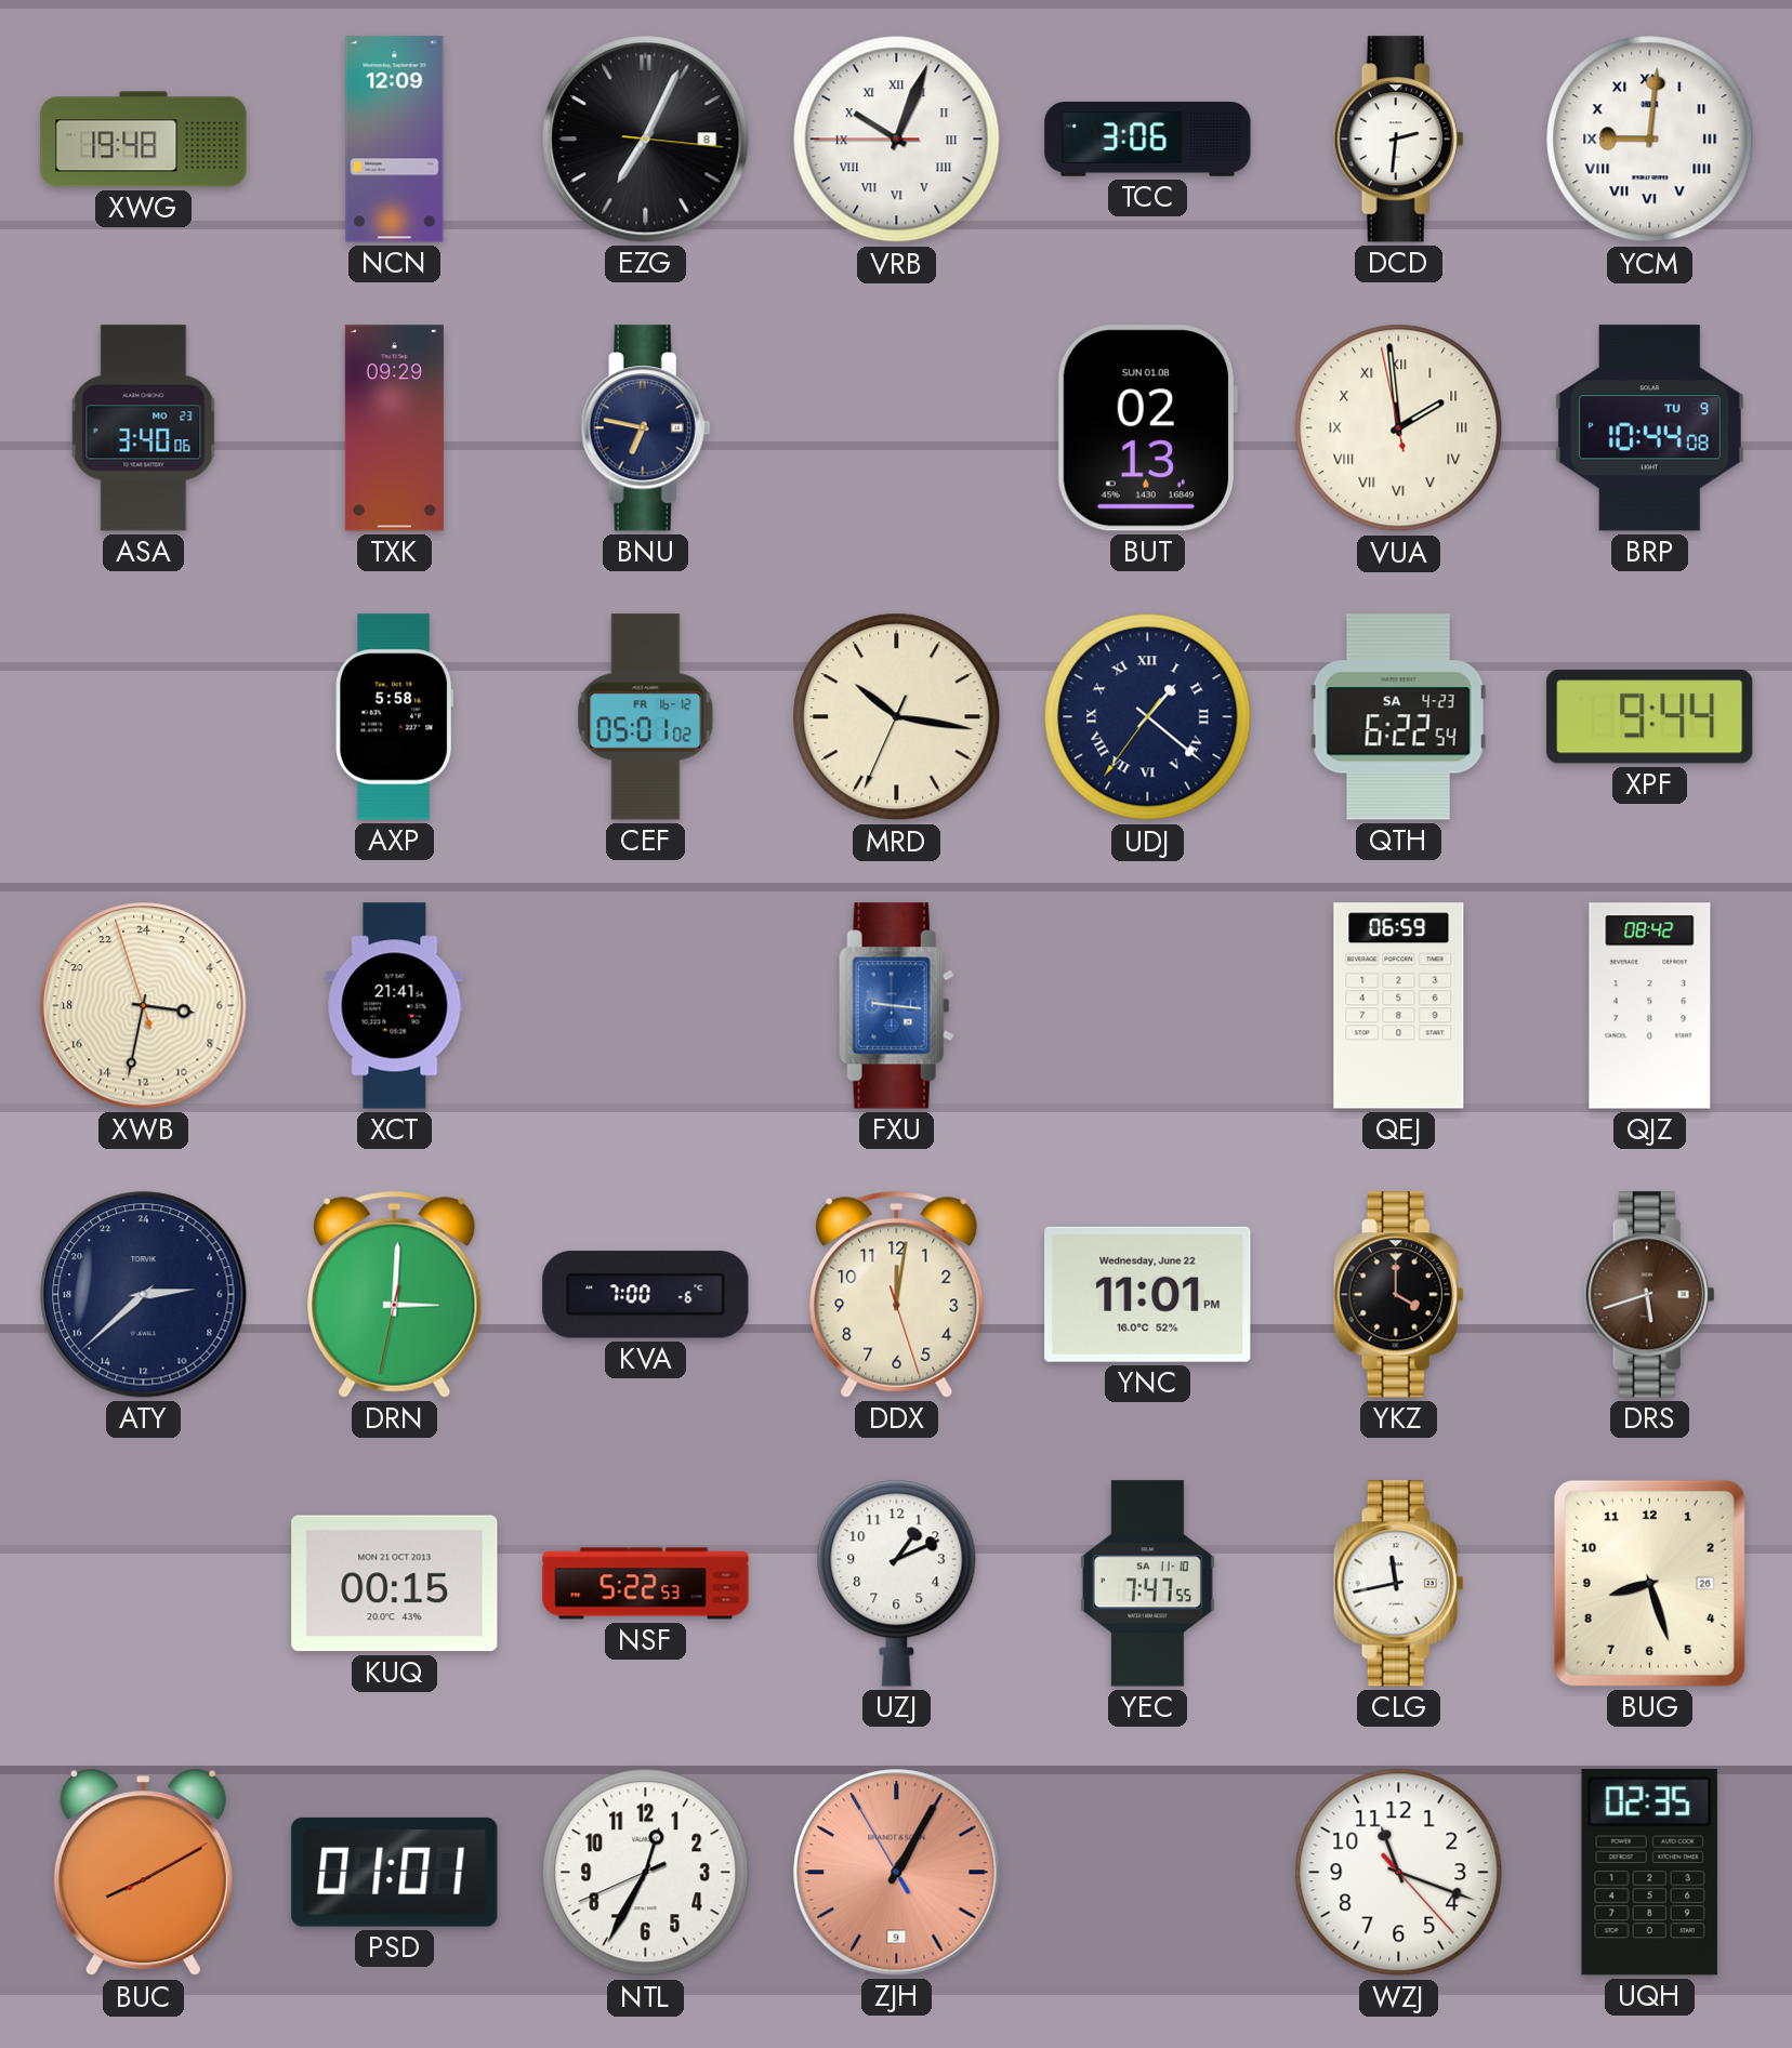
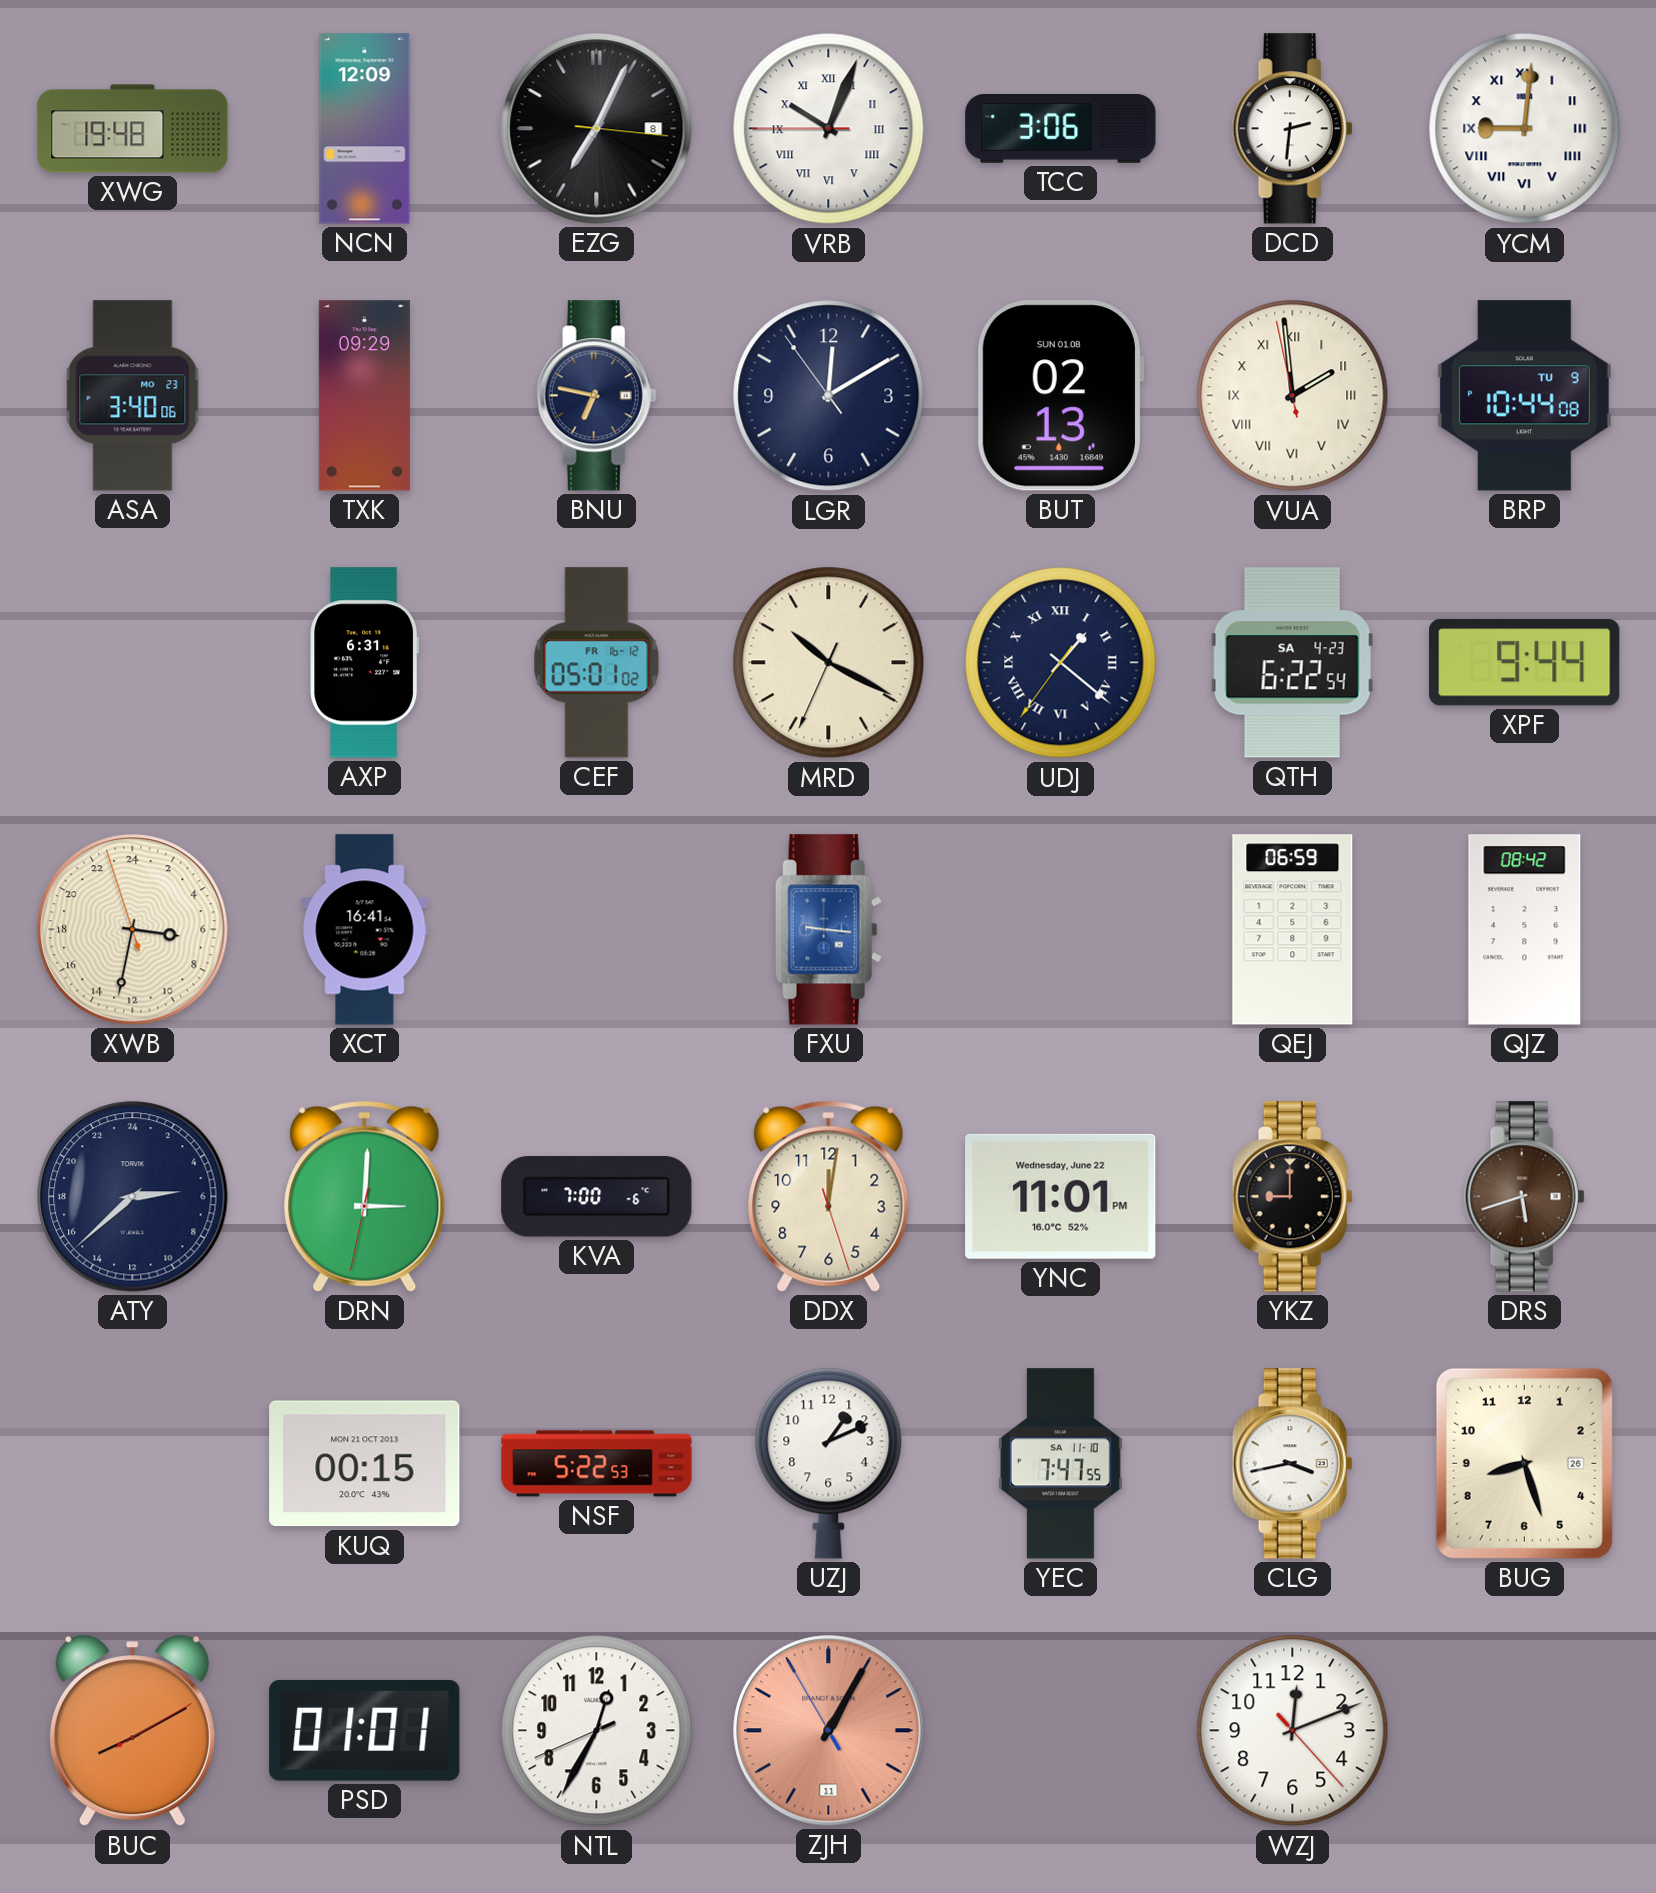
LGR: none -> 12:09 (829, 396)
AXP: 5:58 -> 6:31 (365, 663)
MRD: 10:16 -> 10:19 (829, 663)
XCT: 21:41 -> 16:41 (365, 930)
YKZ: 4:00 -> 9:00 (1292, 1197)
CLG: 11:43 -> 3:43 (1292, 1464)
ZJH date: 9 -> 11 (829, 1731)
WZJ: 11:18 -> 12:11 (1293, 1731)
UQH: 02:35 -> none (1649, 1873)
